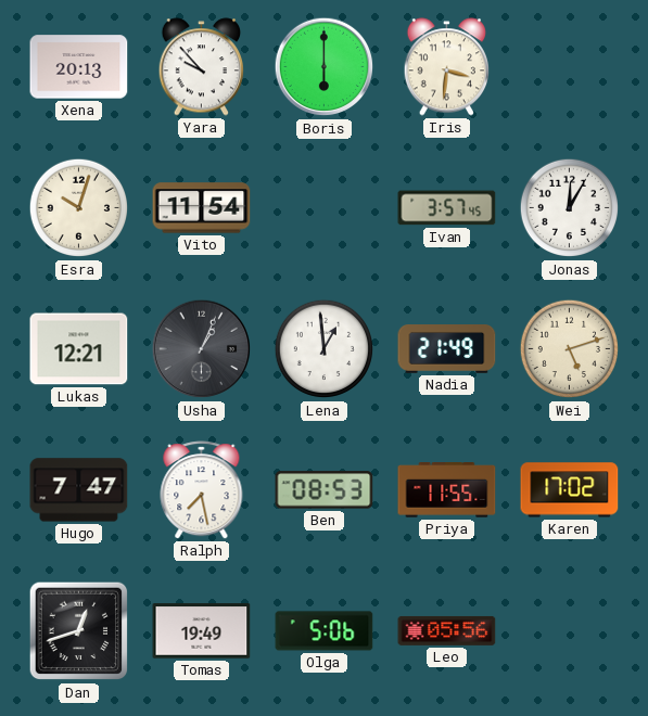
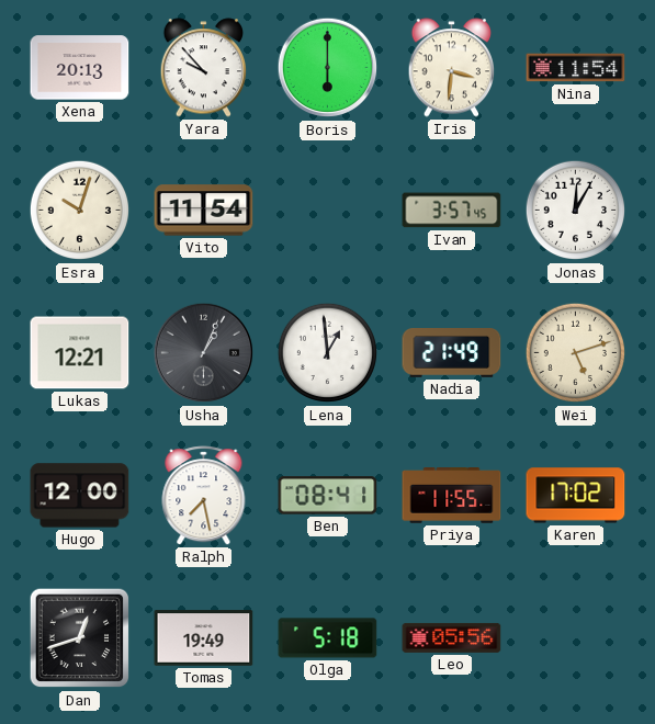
Nina: none -> 11:54 (576, 68)
Hugo: 7:47 -> 12:00 (80, 496)
Ben: 08:53 -> 08:41 (328, 496)
Olga: 5:06 -> 5:18 (328, 638)
